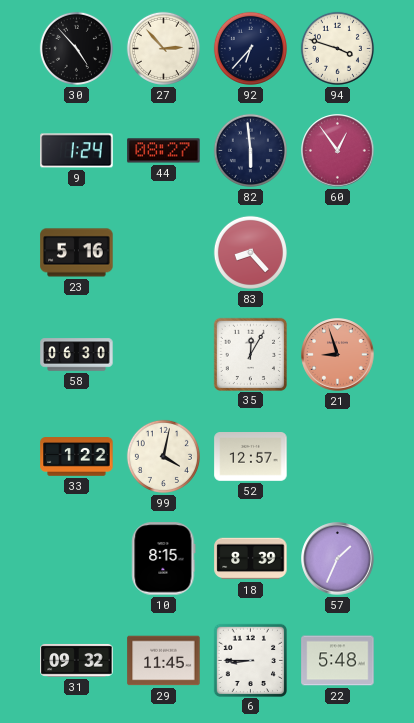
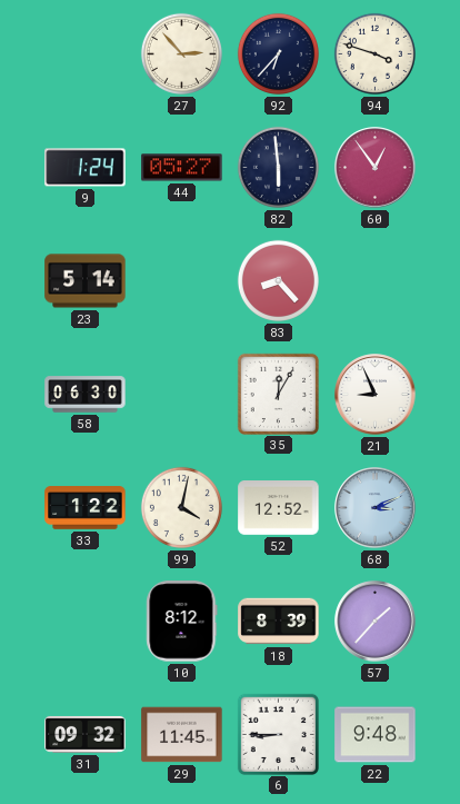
30: 4:53 -> none (76, 48)
44: 08:27 -> 05:27 (182, 168)
23: 5:16 -> 5:14 (86, 281)
21: 8:57 -> 8:56 (376, 395)
21 dial: salmon -> white (376, 395)
52: 12:57 -> 12:52 (279, 508)
68: none -> 3:11 (376, 508)
10: 8:15 -> 8:12 (182, 622)
57: 1:34 -> 1:37 (376, 622)
22: 5:48 -> 9:48 (376, 735)
